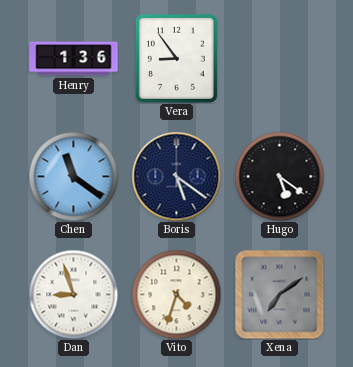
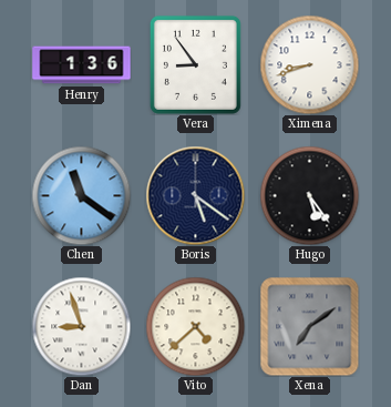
Ximena: none -> 8:42 (309, 64)
Hugo: 5:21 -> 5:24 (309, 195)
Vito: 4:33 -> 4:38 (195, 326)
